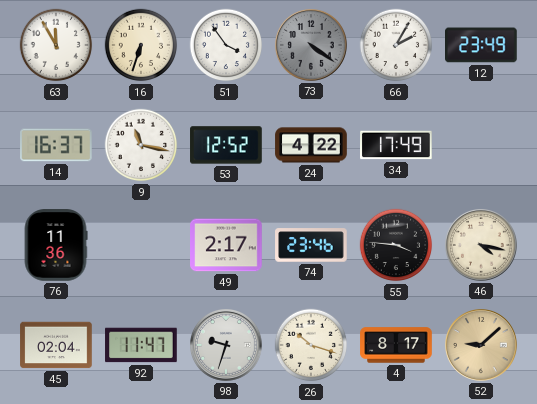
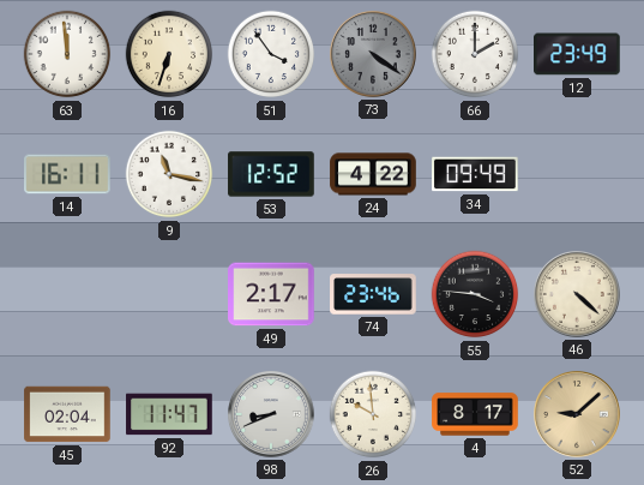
63: 11:55 -> 11:59 (67, 54)
66: 2:05 -> 2:00 (475, 54)
14: 16:37 -> 16:11 (67, 174)
34: 17:49 -> 09:49 (475, 174)
76: 11:36 -> none (56, 245)
46: 4:17 -> 4:22 (578, 295)
98: 9:33 -> 8:41 (272, 415)
26: 10:18 -> 9:59 (373, 414)
